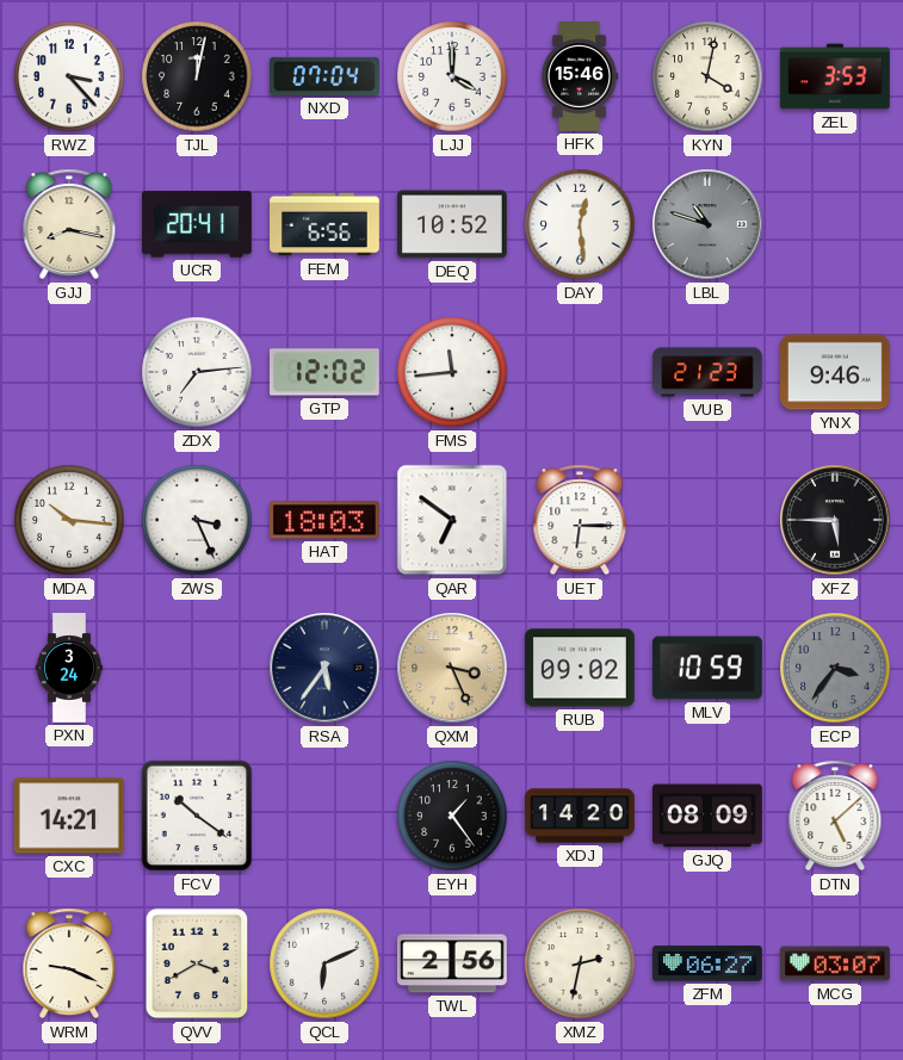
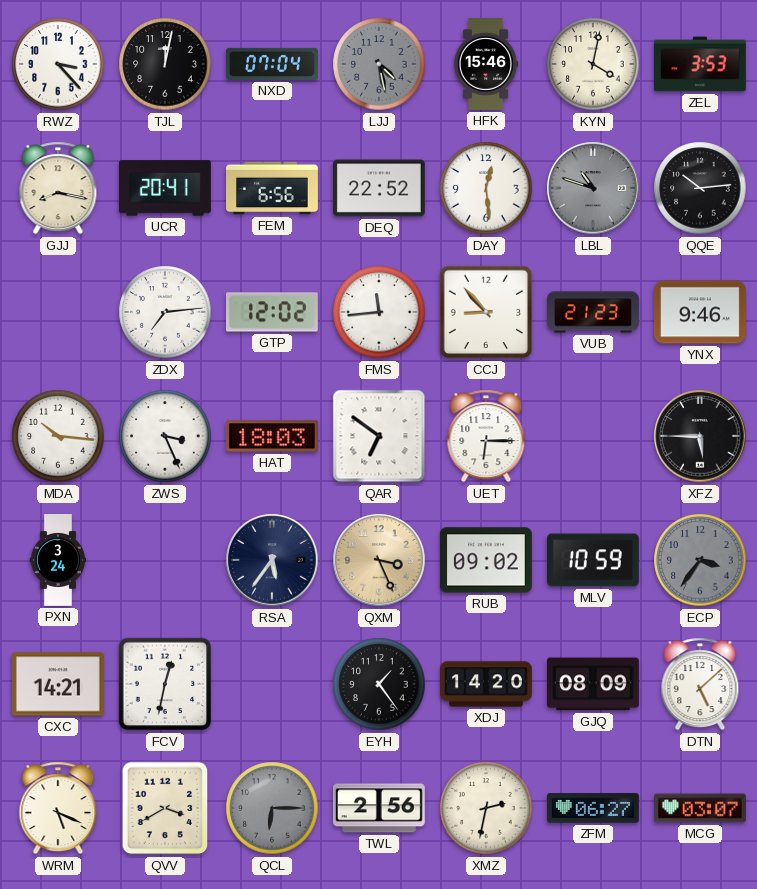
LJJ: 4:00 -> 4:28 (379, 64)
LJJ dial: white -> grey (379, 64)
DEQ: 10:52 -> 22:52 (379, 188)
QQE: none -> 10:14 (700, 188)
CCJ: none -> 8:53 (486, 312)
FCV: 10:21 -> 12:32 (165, 684)
WRM: 9:19 -> 5:19 (58, 808)
QCL: 6:11 -> 6:15 (272, 808)
QCL dial: white -> grey (272, 808)
